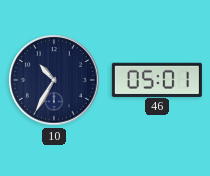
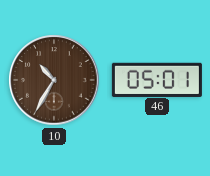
10 dial: navy -> brown (54, 80)
